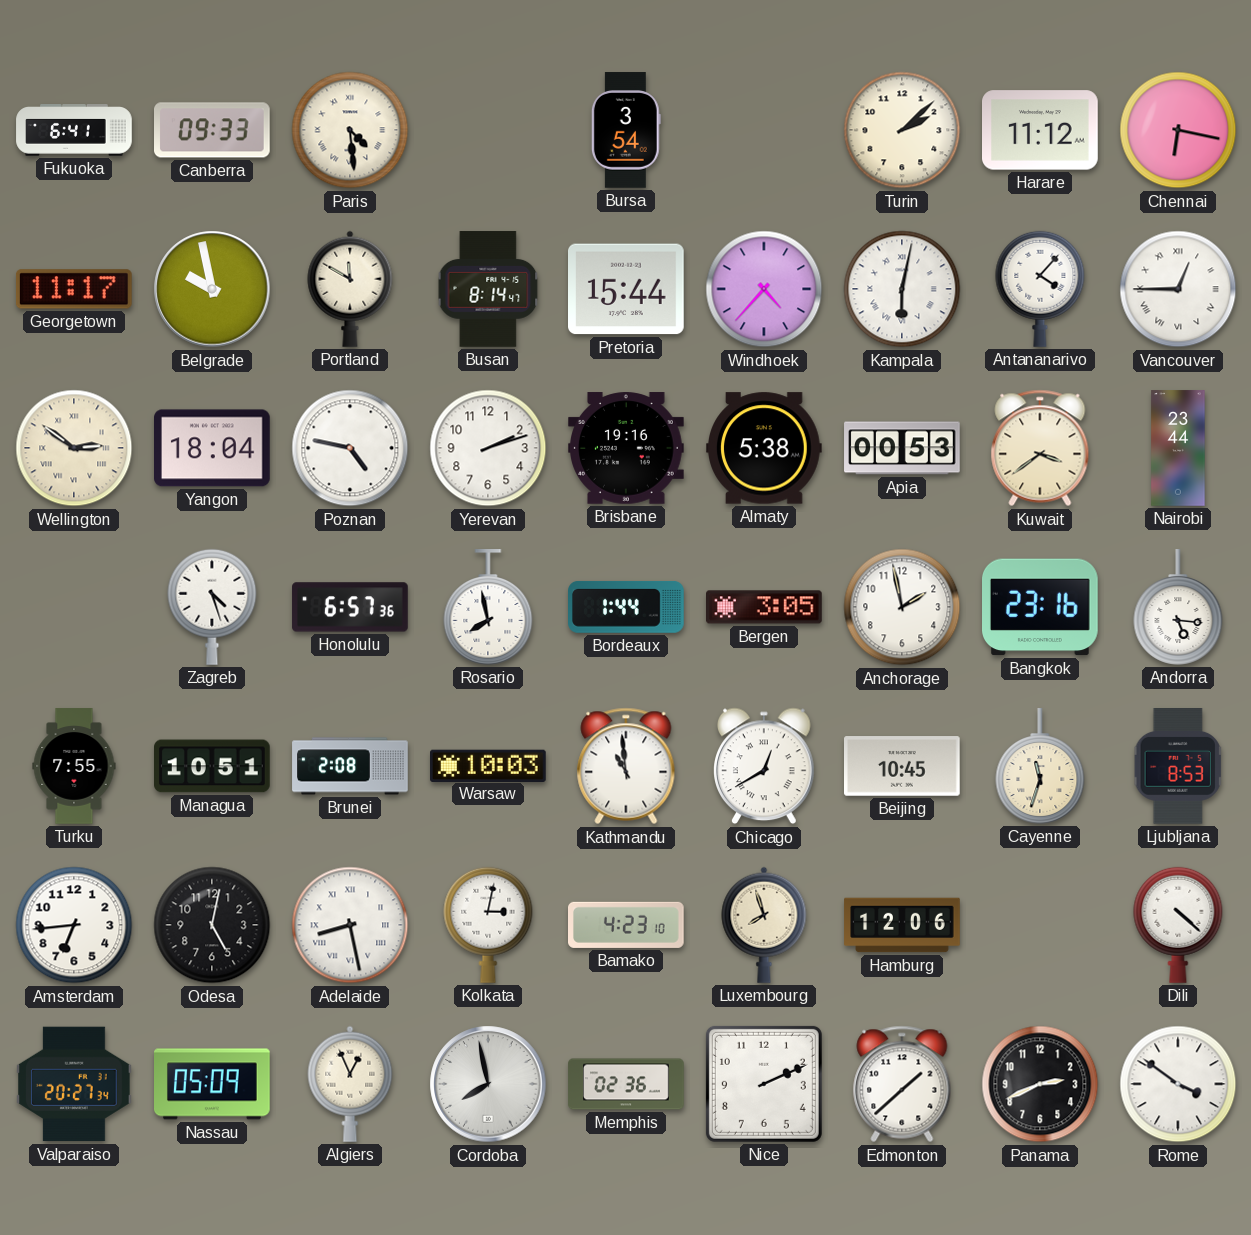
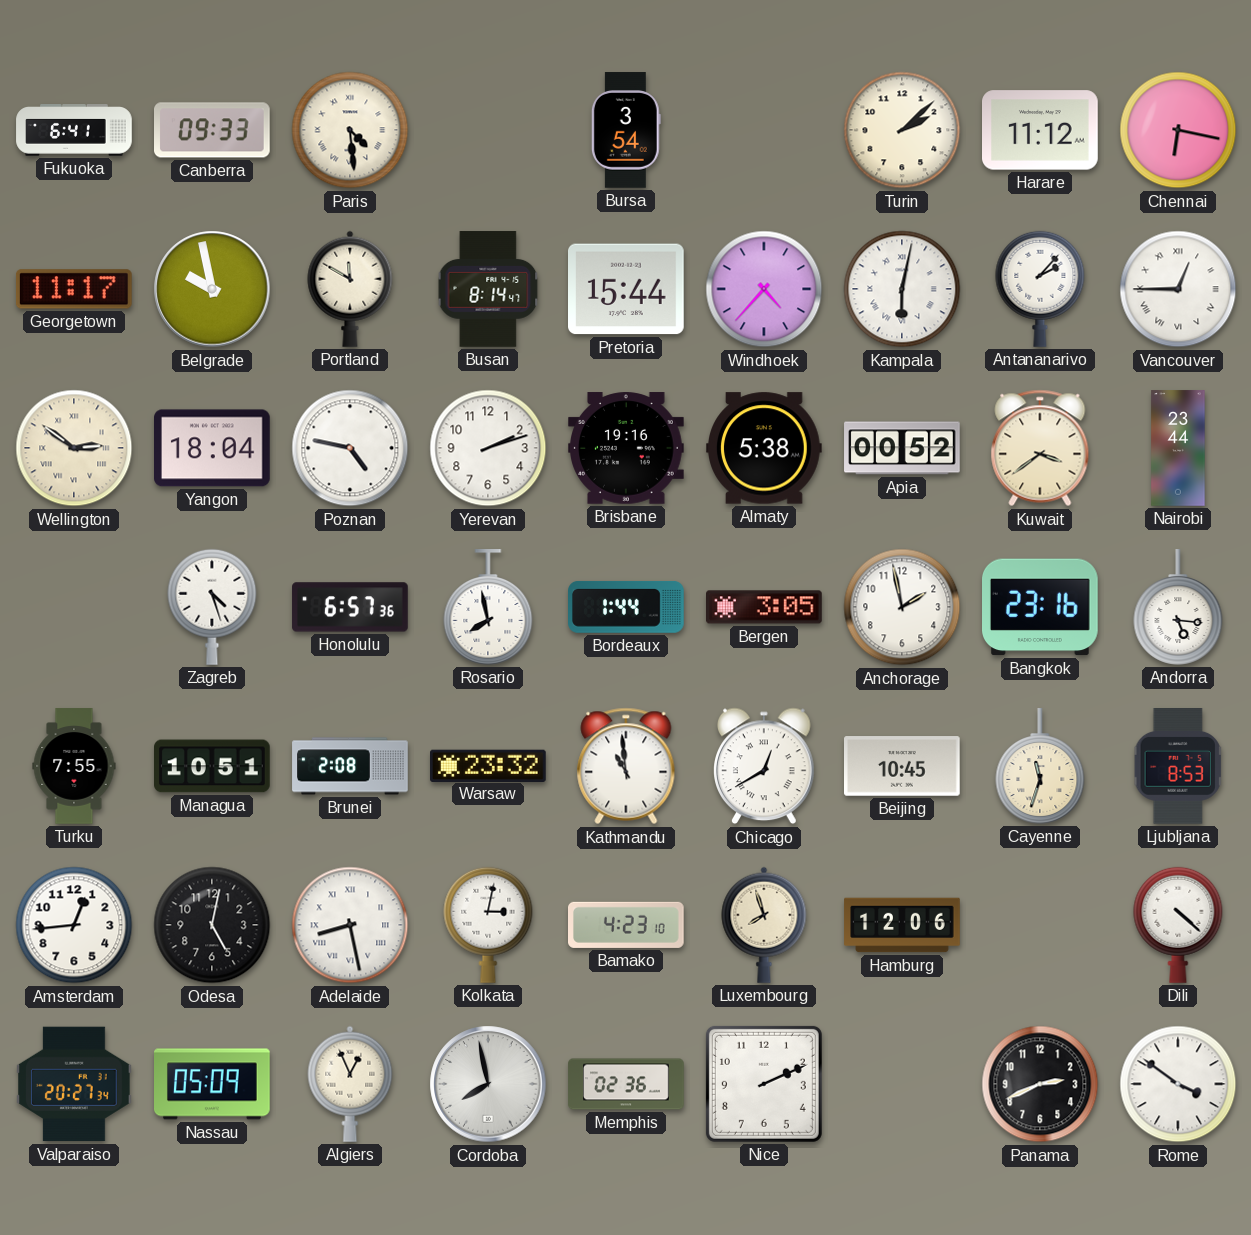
Antananarivo: 4:07 -> 2:07 (1040, 289)
Apia: 00:53 -> 00:52 (902, 448)
Warsaw: 10:03 -> 23:32 (489, 765)
Amsterdam: 6:44 -> 12:44 (74, 925)
Edmonton: 1:38 -> none (902, 1084)
